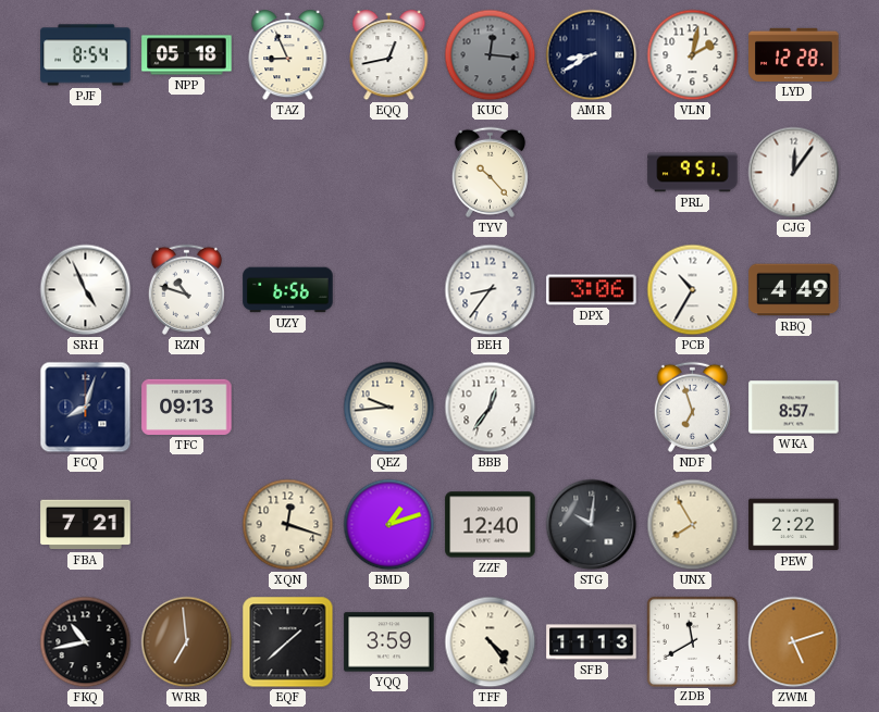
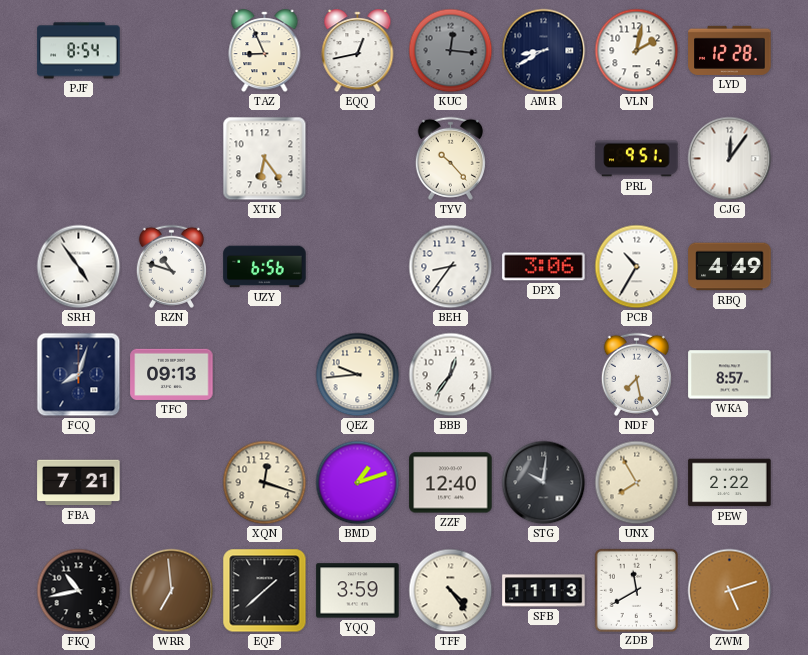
NPP: 05:18 -> none (187, 55)
XTK: none -> 6:24 (265, 159)
SRH: 4:56 -> 4:54 (79, 267)
NDF: 6:57 -> 7:28 (636, 374)
